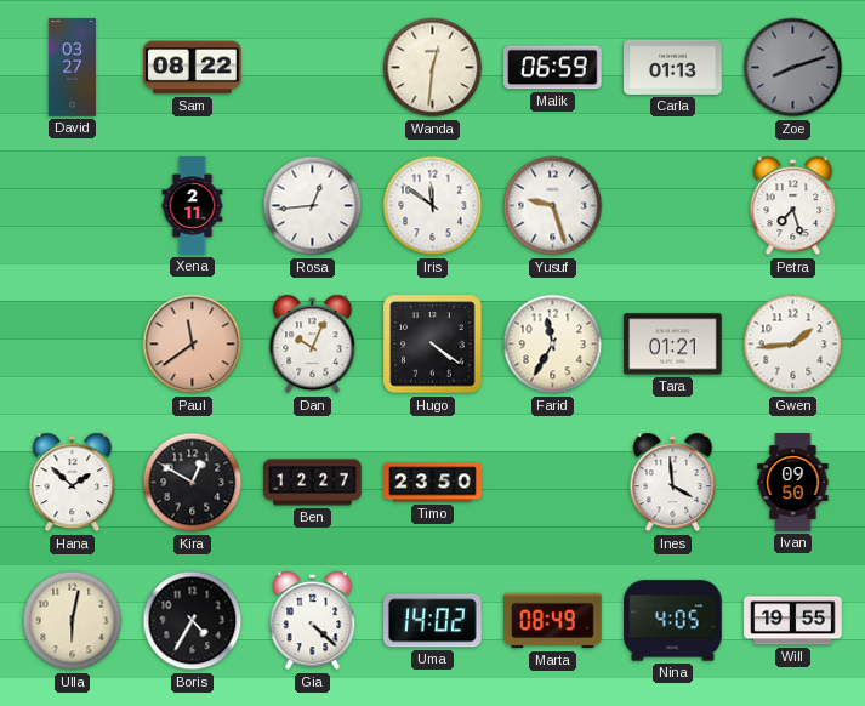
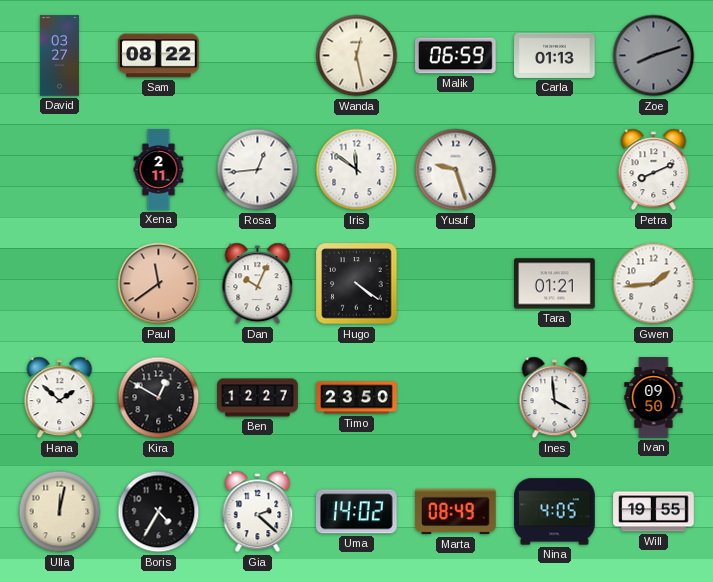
Wanda: 12:31 -> 12:28 (357, 56)
Petra: 7:27 -> 8:11 (654, 170)
Farid: 11:35 -> none (553, 345)
Ulla: 6:02 -> 12:02 (60, 512)
Gia: 4:22 -> 2:22 (258, 512)
